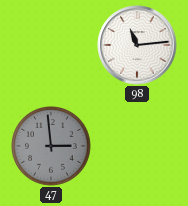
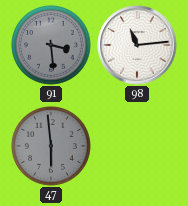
91: none -> 3:29 (51, 45)
47: 2:59 -> 5:59 (51, 146)
